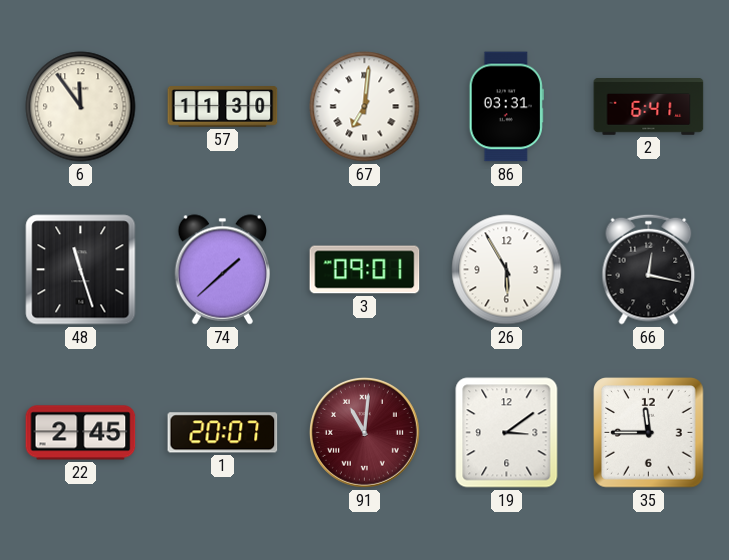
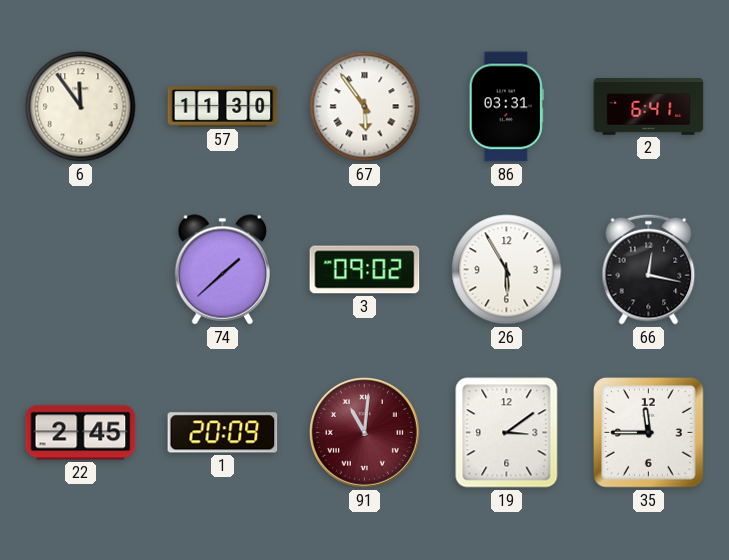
67: 7:01 -> 5:54 (365, 107)
48: 11:27 -> none (81, 270)
3: 09:01 -> 09:02 (365, 270)
1: 20:07 -> 20:09 (223, 433)
